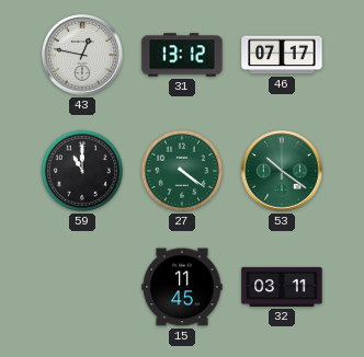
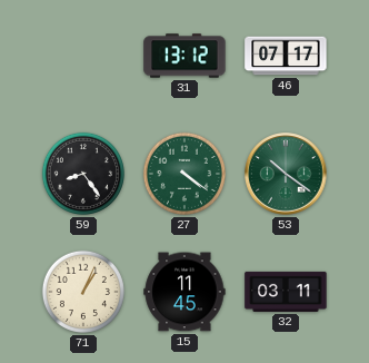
43: 12:47 -> none (82, 55)
59: 11:00 -> 8:24 (83, 174)
71: none -> 1:04 (83, 292)
